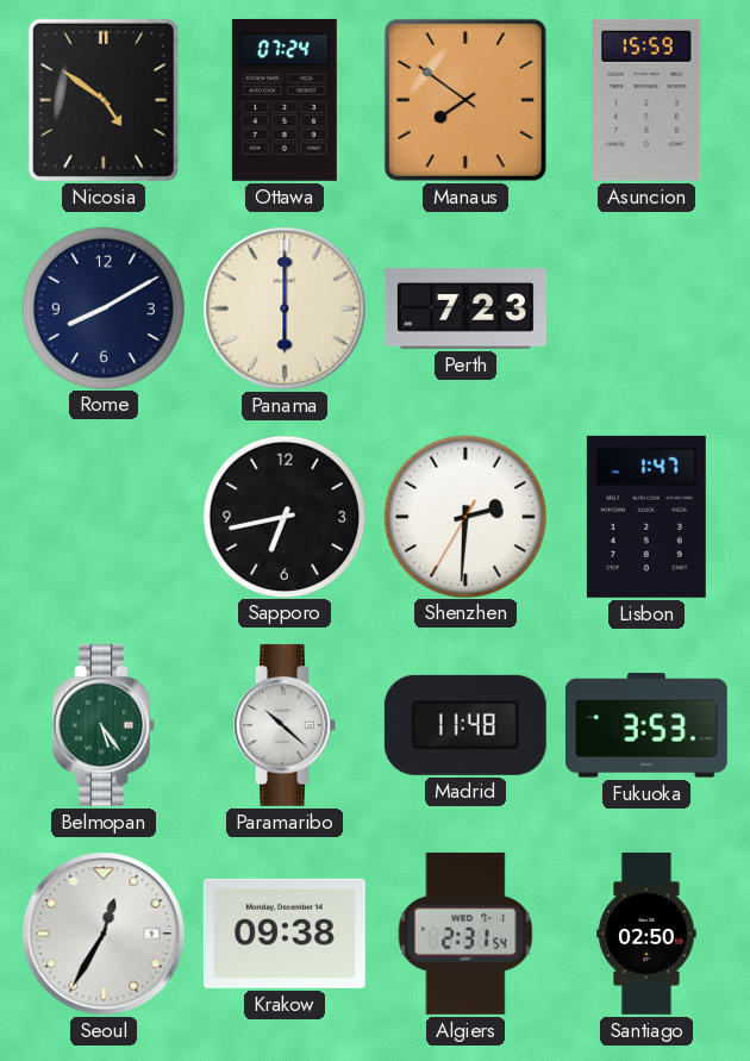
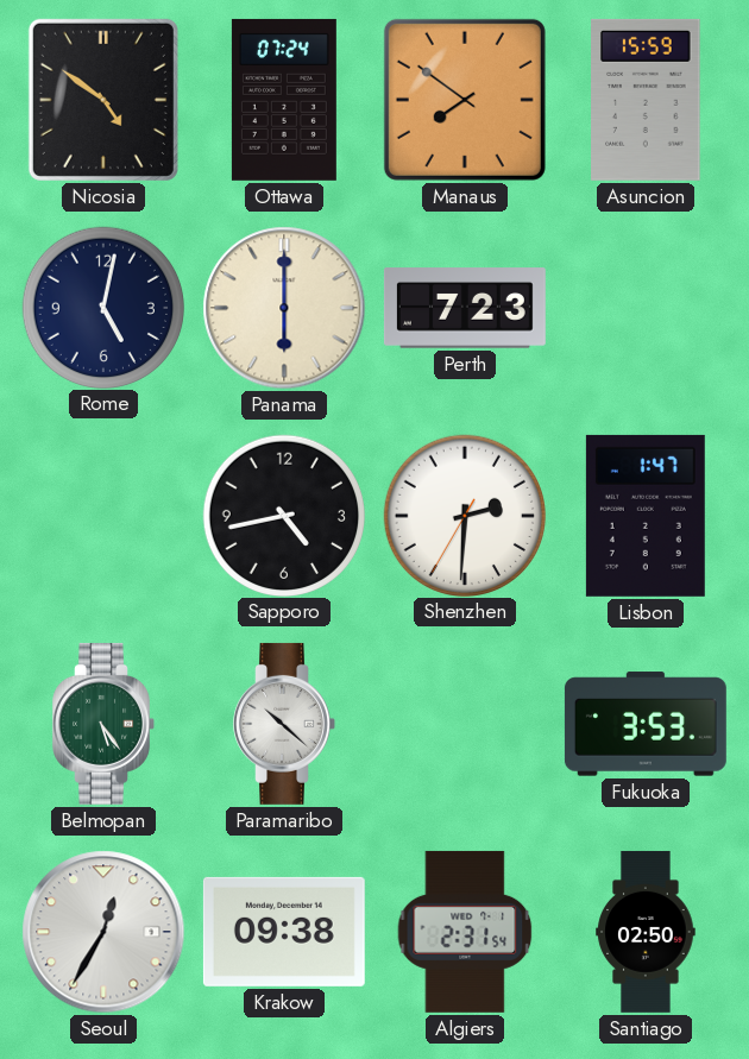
Rome: 8:10 -> 5:02 (102, 307)
Sapporo: 6:43 -> 4:43 (283, 515)
Madrid: 11:48 -> none (465, 725)
